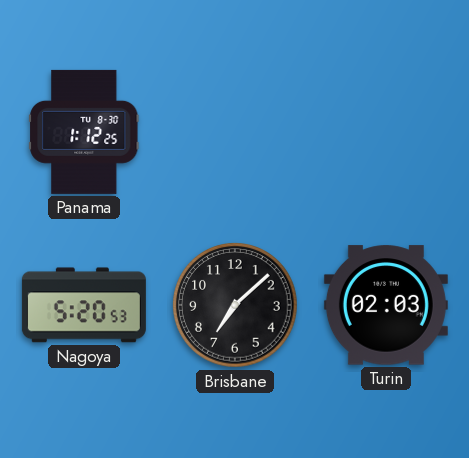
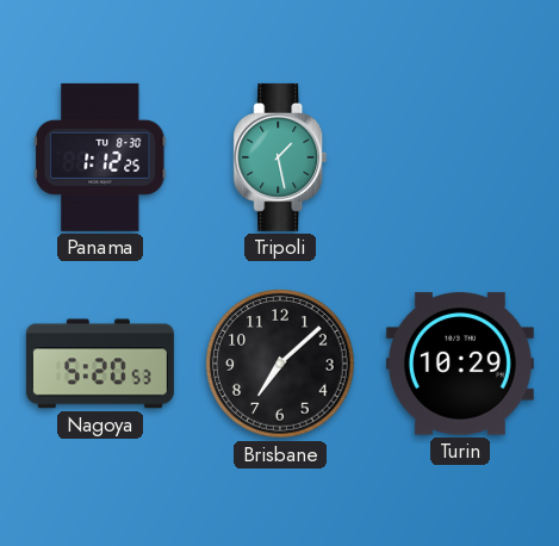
Tripoli: none -> 1:28 (280, 157)
Turin: 02:03 -> 10:29 (460, 364)
